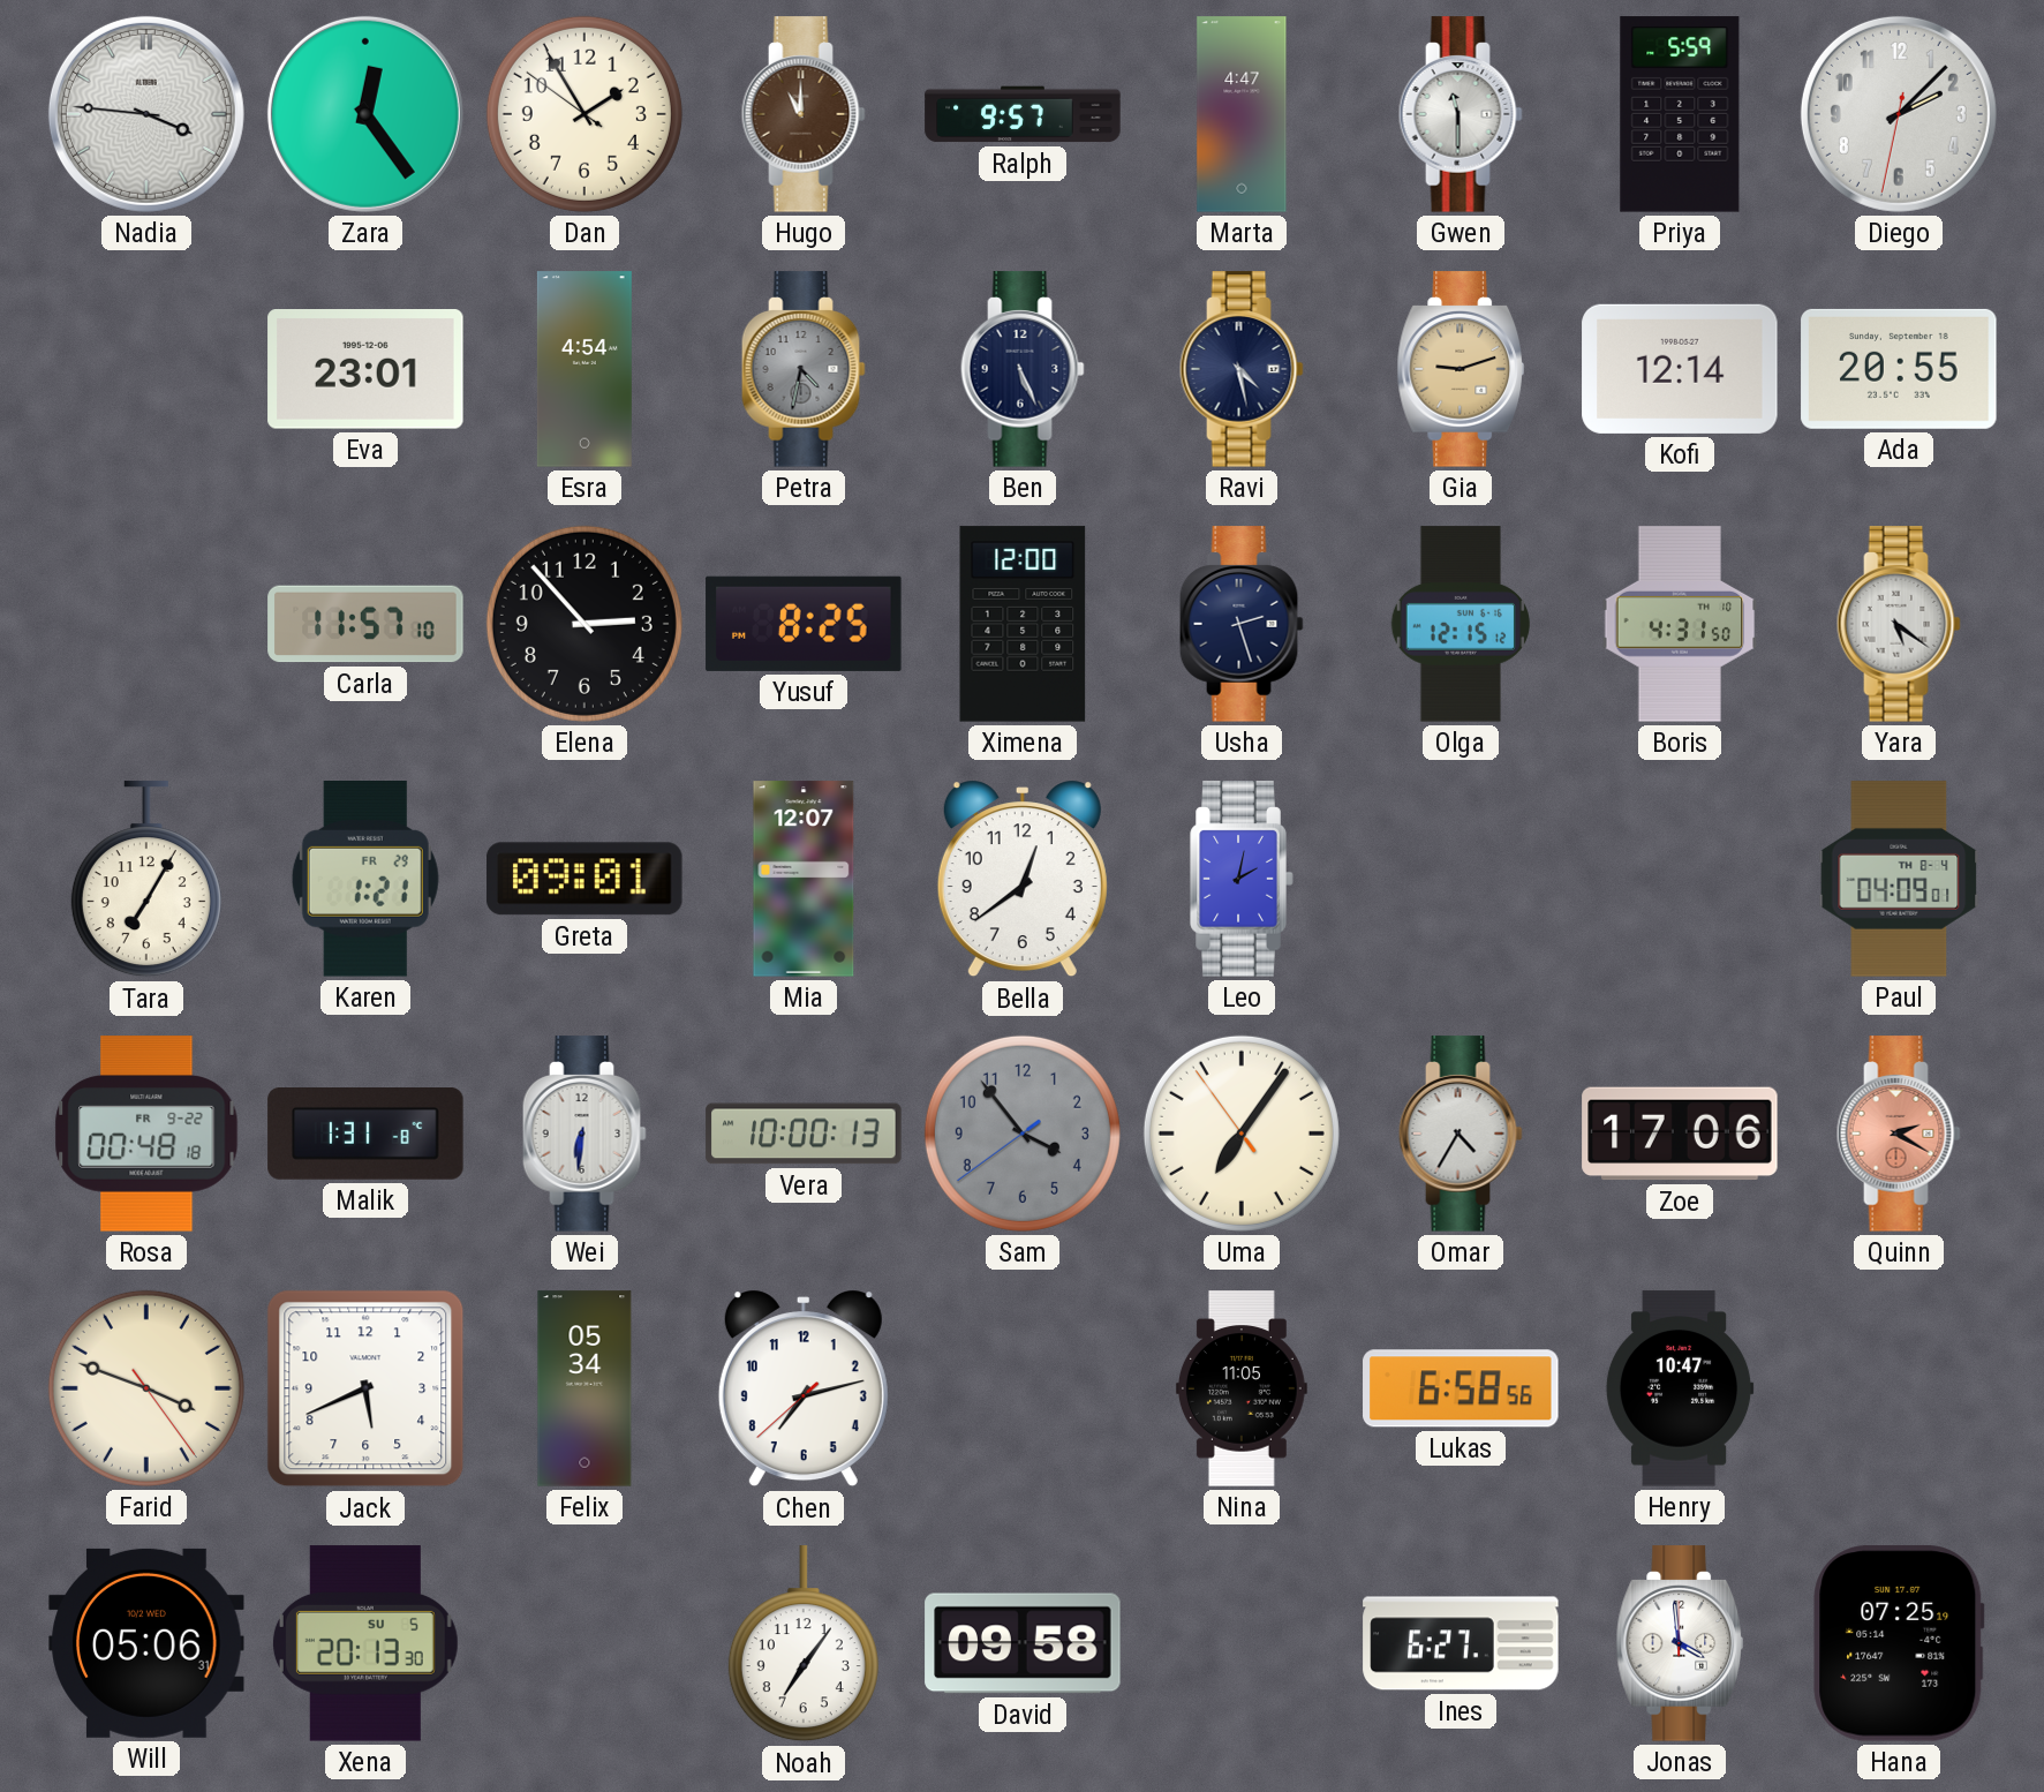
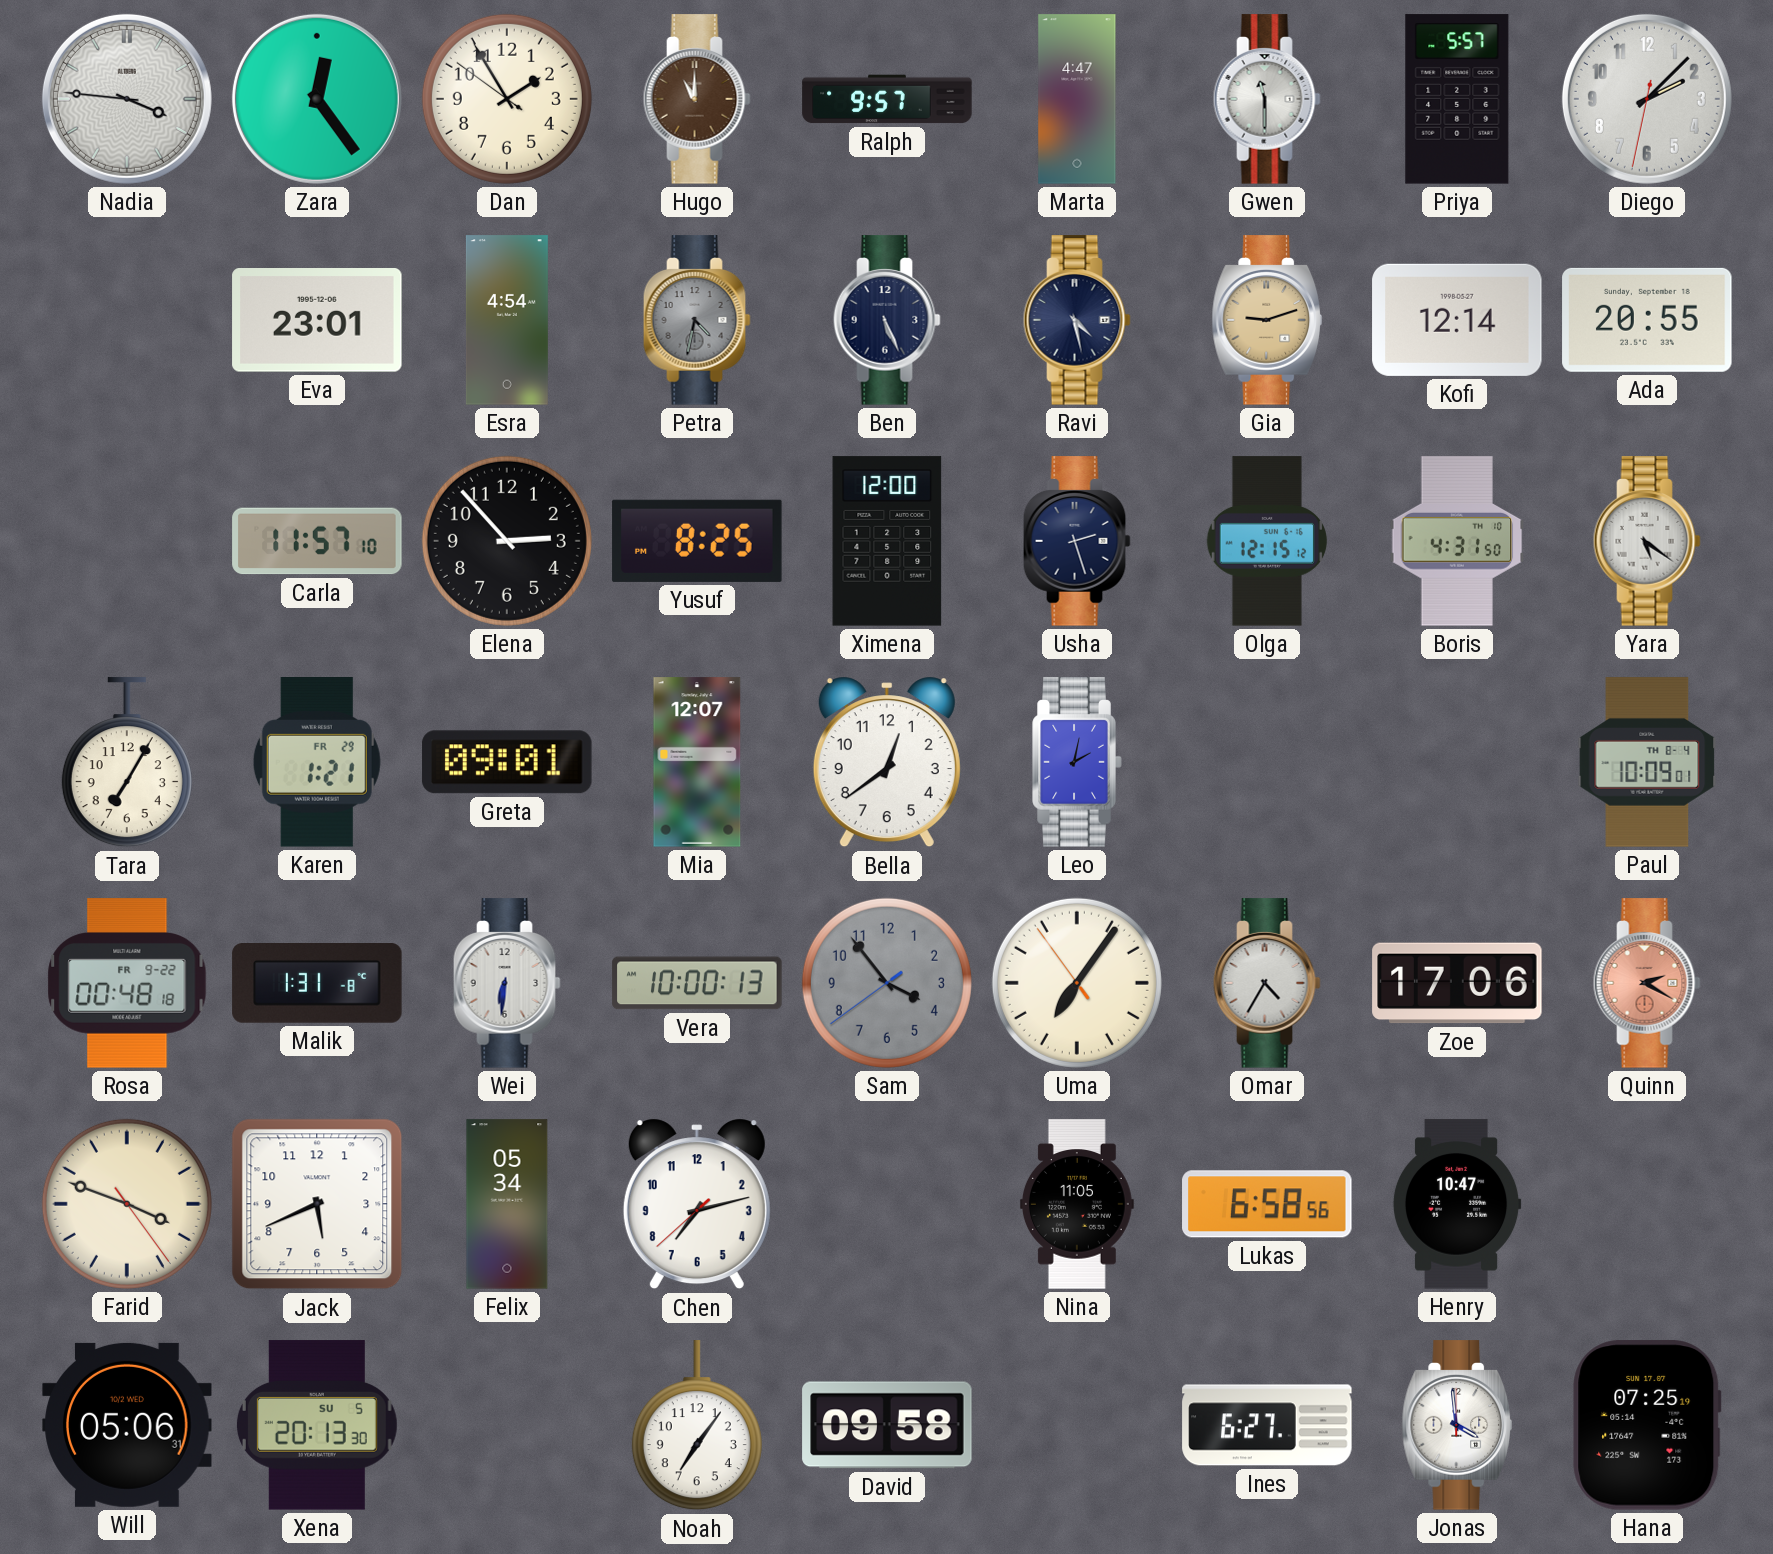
Priya: 5:59 -> 5:57 (1457, 99)
Paul: 04:09 -> 10:09 (1647, 762)
